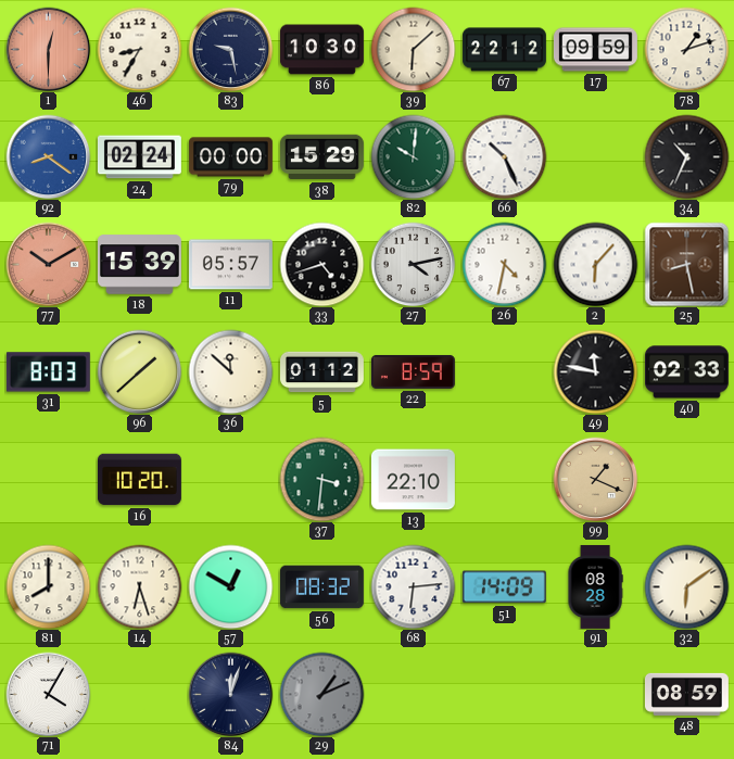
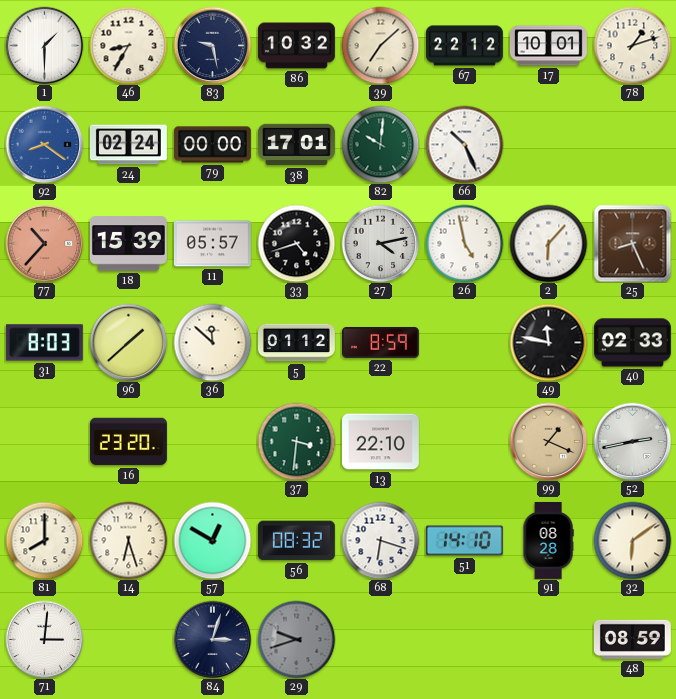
1: 12:30 -> 1:30 (44, 45)
1 dial: salmon -> white (44, 45)
86: 10:30 -> 10:32 (296, 46)
39: 6:08 -> 7:08 (380, 45)
17: 09:59 -> 10:01 (548, 46)
38: 15:29 -> 17:01 (296, 145)
34: 10:34 -> none (686, 156)
77: 10:10 -> 10:37 (44, 243)
26: 4:32 -> 4:58 (464, 243)
25: 8:28 -> 8:26 (632, 243)
16: 10:20 -> 23:20 (128, 442)
52: none -> 2:43 (632, 441)
68: 6:14 -> 6:18 (380, 540)
51: 14:09 -> 14:10 (464, 541)
71: 4:05 -> 3:01 (44, 639)
84: 12:03 -> 3:03 (212, 639)
29: 1:11 -> 9:42 (296, 639)
